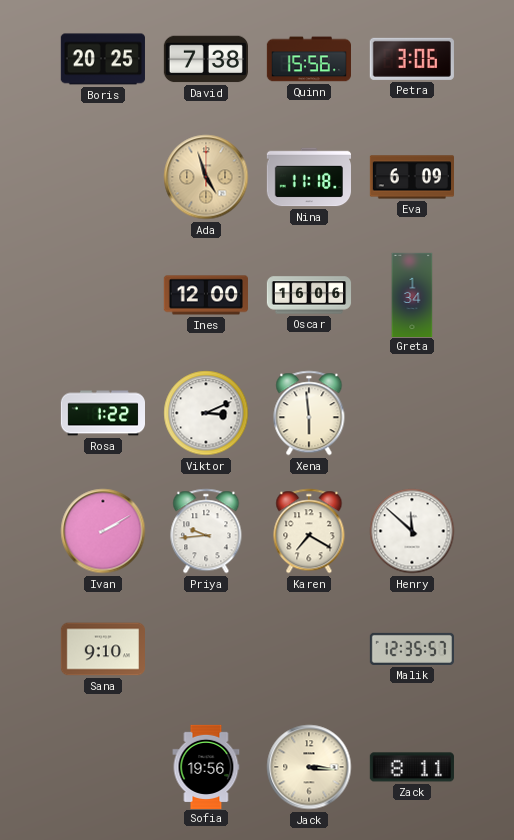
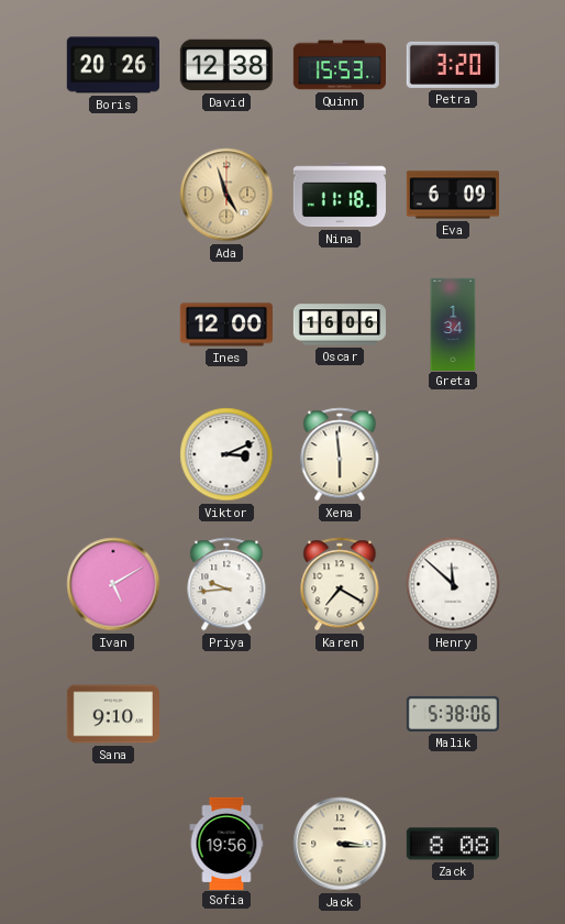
Boris: 20:25 -> 20:26 (113, 65)
David: 7:38 -> 12:38 (225, 65)
Quinn: 15:56 -> 15:53 (339, 65)
Petra: 3:06 -> 3:20 (453, 65)
Rosa: 1:22 -> none (102, 413)
Ivan: 2:10 -> 5:10 (113, 584)
Malik: 12:35 -> 5:38 (452, 714)
Zack: 8:11 -> 8:08 (453, 844)
